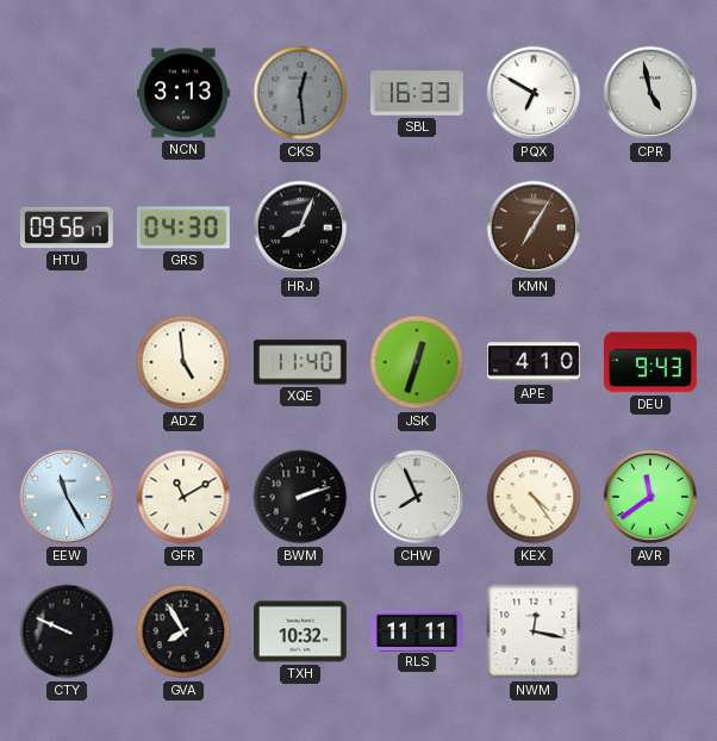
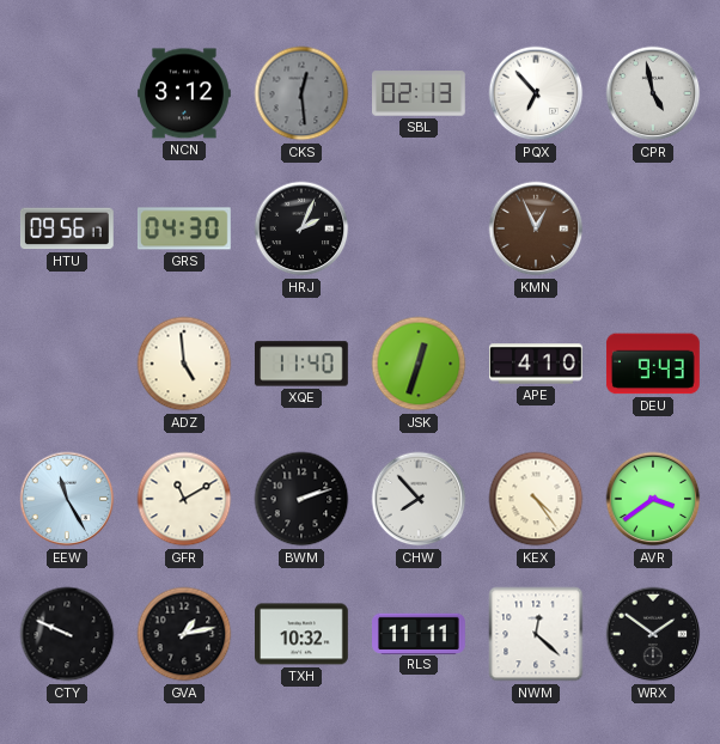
NCN: 3:13 -> 3:12 (185, 93)
SBL: 16:33 -> 02:13 (420, 93)
PQX: 6:50 -> 6:53 (536, 93)
HRJ: 8:04 -> 2:04 (301, 228)
KMN: 7:05 -> 12:56 (536, 228)
CHW: 7:56 -> 7:53 (419, 499)
AVR: 11:39 -> 3:39 (653, 499)
GVA: 7:55 -> 1:13 (184, 634)
NWM: 12:17 -> 12:22 (536, 634)
WRX: none -> 1:51 (653, 634)
